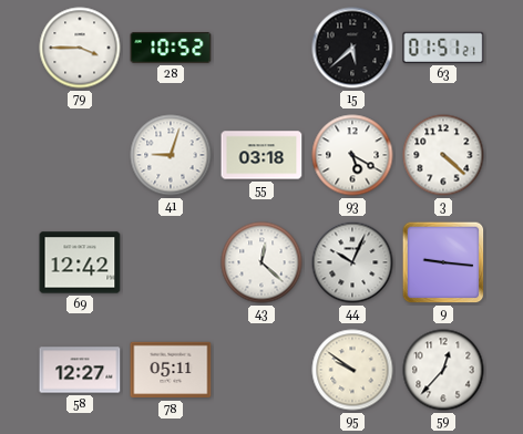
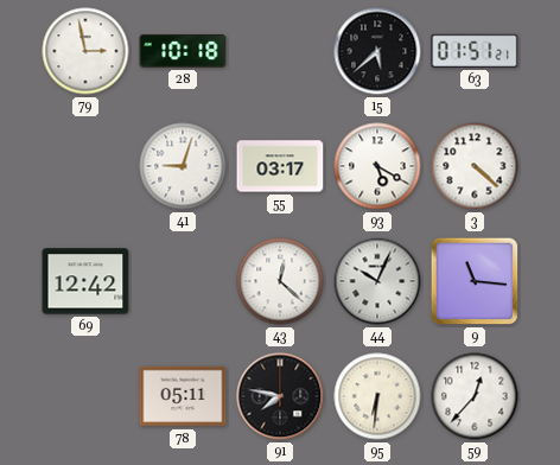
79: 3:45 -> 2:58 (85, 51)
28: 10:52 -> 10:18 (183, 51)
55: 03:18 -> 03:17 (280, 166)
9: 9:16 -> 11:16 (475, 281)
58: 12:27 -> none (80, 370)
91: none -> 7:47 (280, 396)
95: 9:51 -> 6:31 (377, 396)
